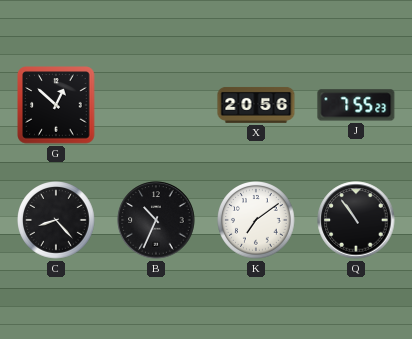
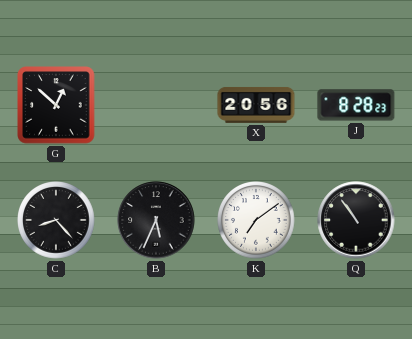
J: 7:55 -> 8:28 (356, 105)
B: 10:34 -> 5:34 (156, 220)
